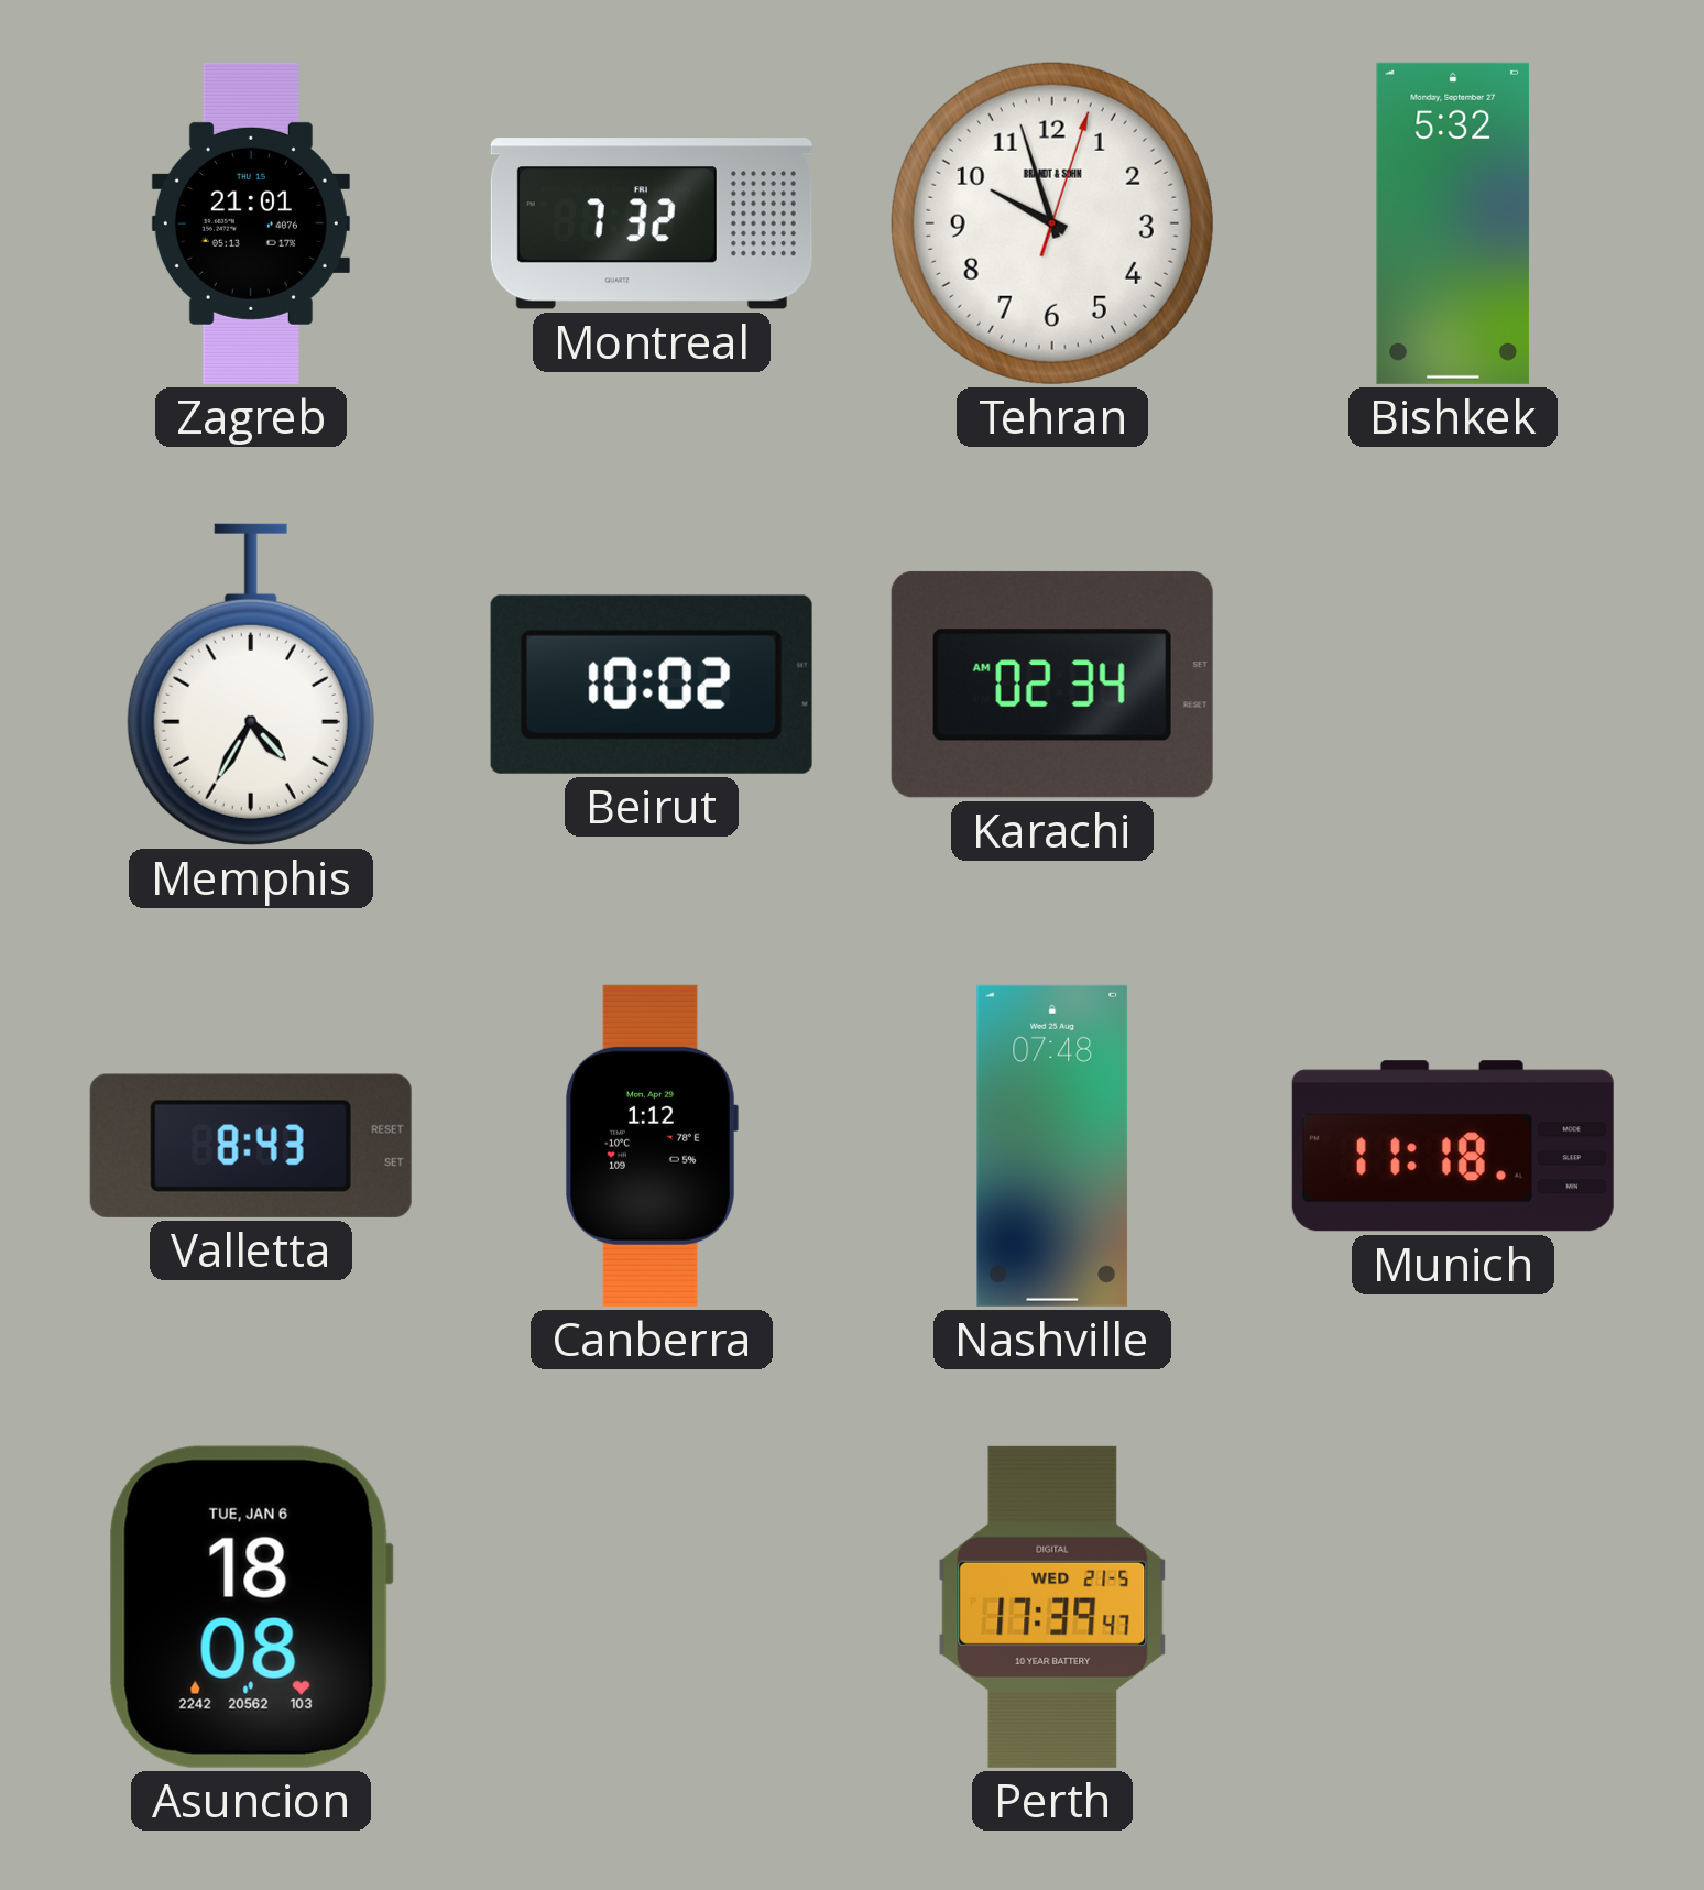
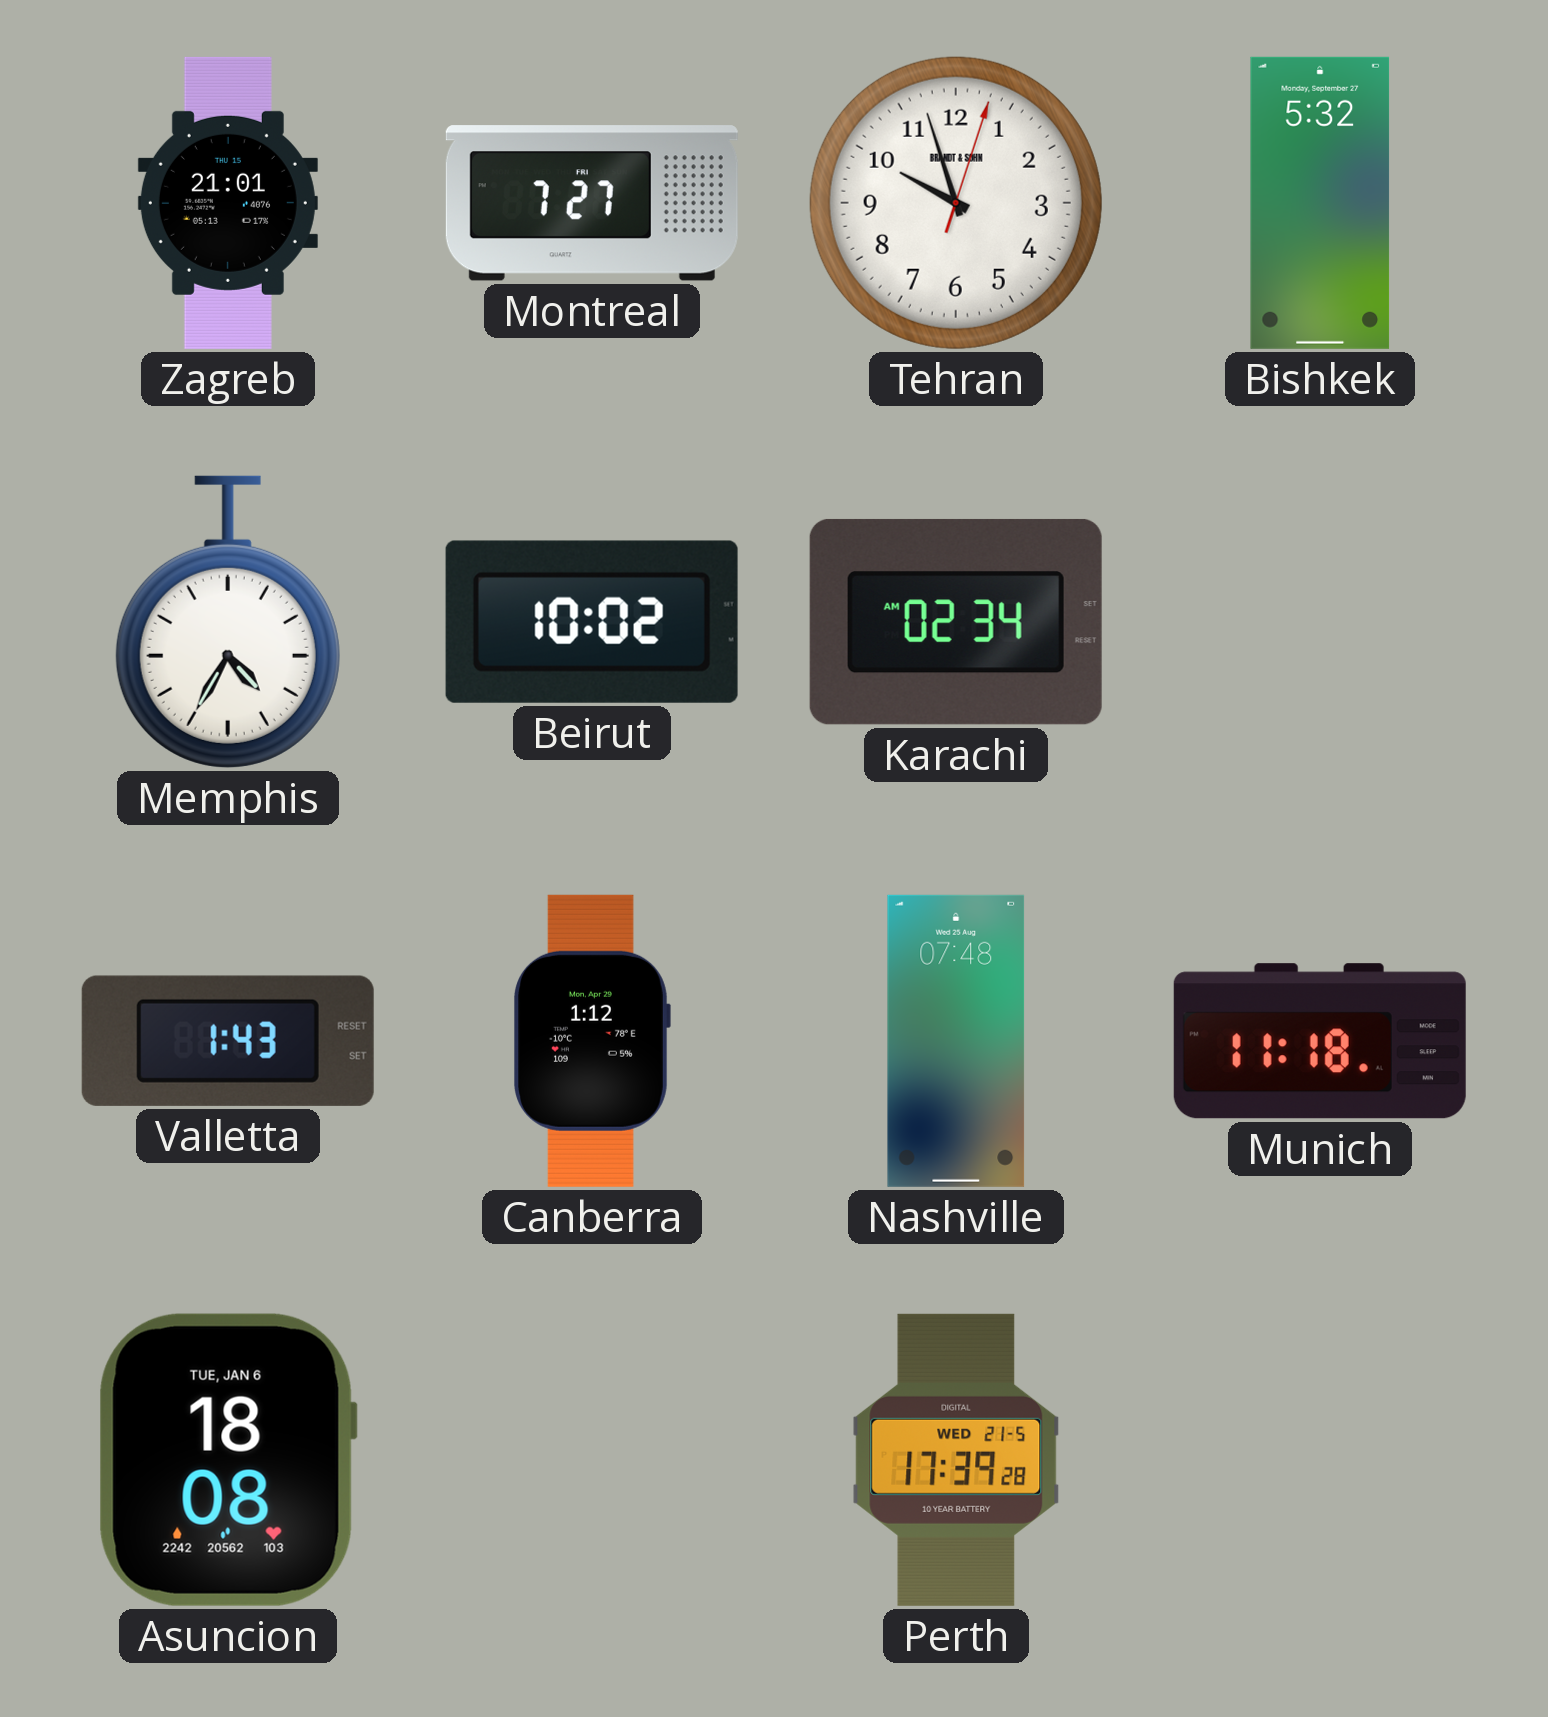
Montreal: 7:32 -> 7:27 (592, 203)
Valletta: 8:43 -> 1:43 (228, 1041)
Perth: 17:39:47 -> 17:39:28 (956, 1460)
